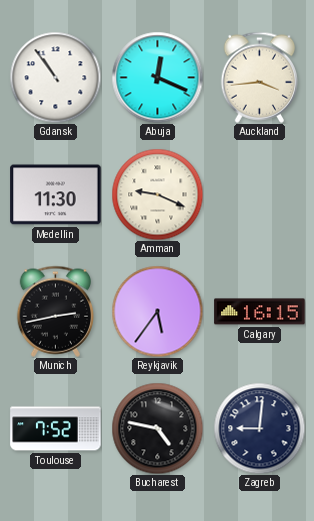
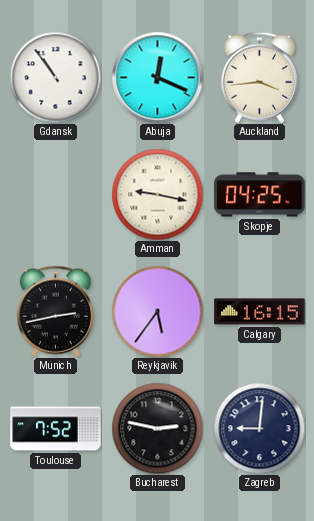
Medellin: 11:30 -> none (56, 195)
Amman: 9:19 -> 9:17 (157, 194)
Skopje: none -> 04:25 (260, 195)
Bucharest: 4:47 -> 2:47 (157, 428)
